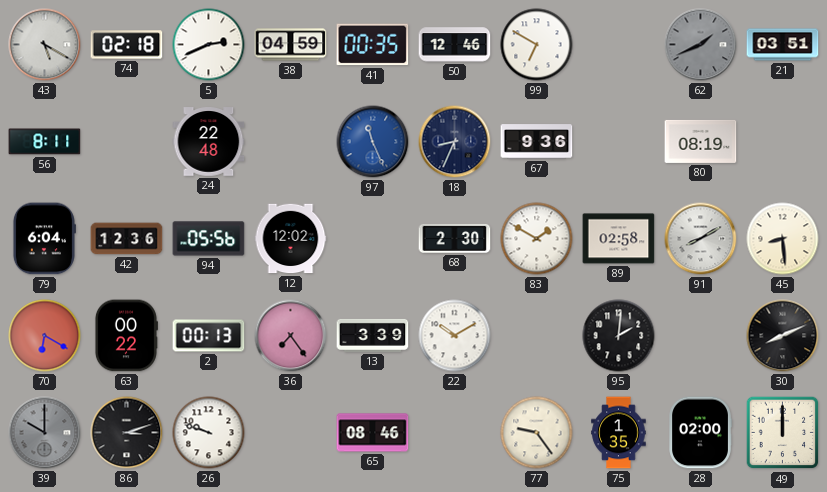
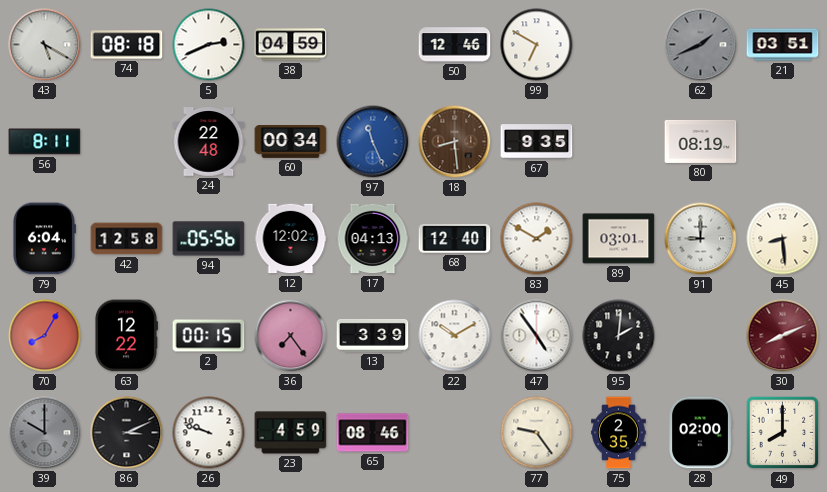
74: 02:18 -> 08:18 (127, 45)
41: 00:35 -> none (373, 45)
60: none -> 00:34 (291, 142)
18: 8:34 -> 8:29 (455, 142)
18 dial: navy -> brown (455, 142)
67: 9:36 -> 9:35 (537, 142)
42: 12:36 -> 12:58 (127, 239)
17: none -> 04:13 (373, 239)
68: 2:30 -> 12:40 (455, 238)
89: 02:58 -> 03:01 (619, 239)
91: 8:10 -> 9:00 (701, 239)
70: 6:20 -> 8:05 (45, 336)
63: 00:22 -> 12:22 (126, 336)
2: 00:13 -> 00:15 (209, 336)
47: none -> 4:54 (537, 336)
30 dial: black -> burgundy (783, 336)
86: 3:12 -> 3:11 (127, 433)
23: none -> 4:59 (291, 433)
75: 1:35 -> 2:35 (619, 433)
49: 12:00 -> 8:00 (783, 433)
